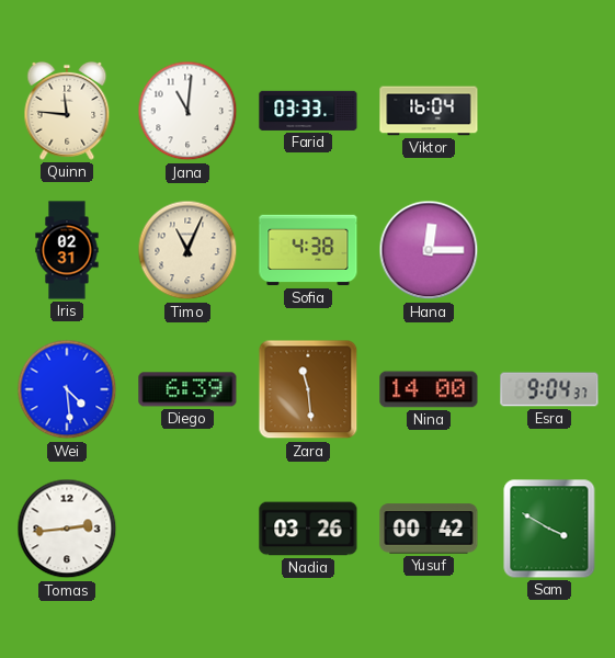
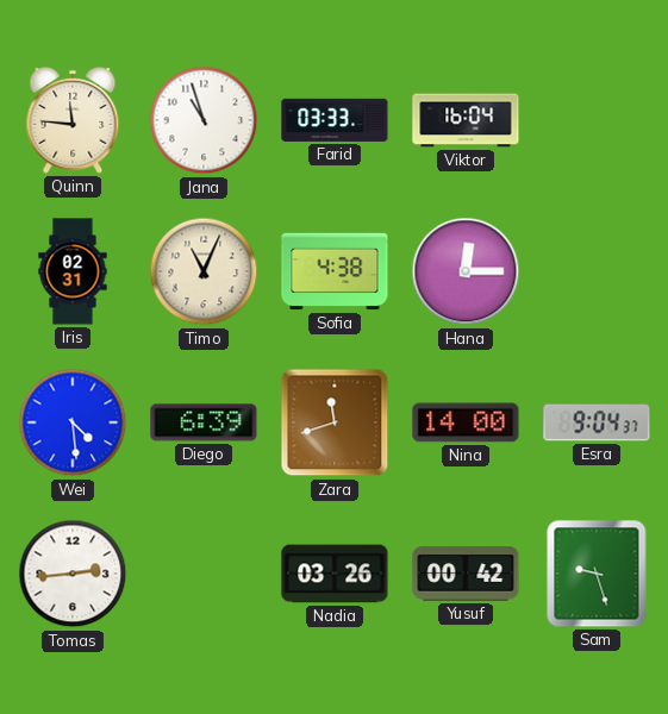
Jana: 11:01 -> 10:57 (204, 120)
Zara: 11:29 -> 11:42 (335, 422)
Sam: 3:50 -> 9:27 (597, 574)
